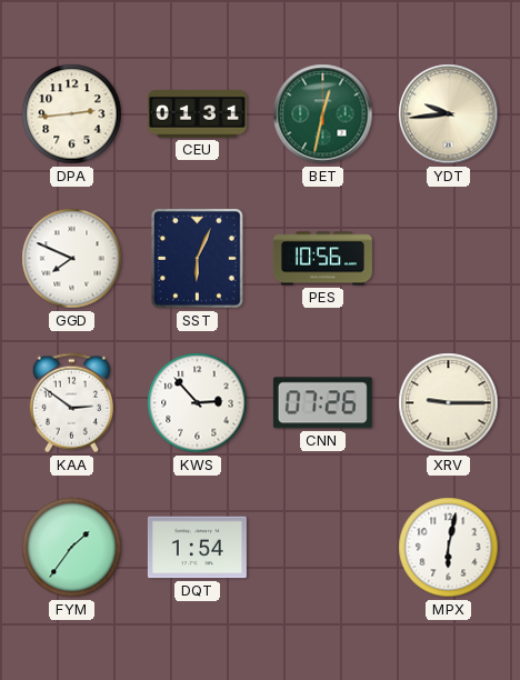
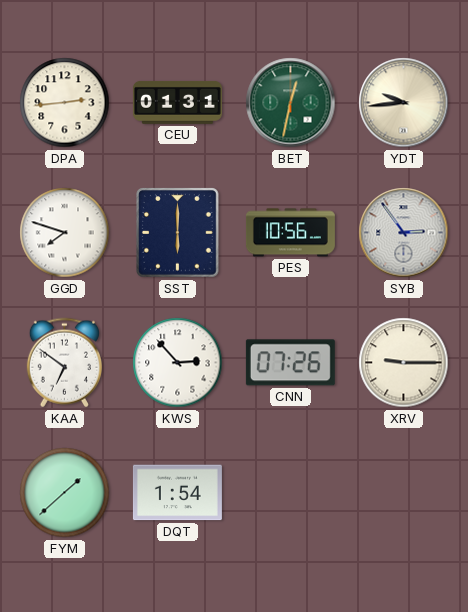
GGD: 7:49 -> 7:48 (65, 233)
SST: 6:04 -> 6:00 (178, 233)
SYB: none -> 2:54 (404, 233)
KAA: 2:51 -> 6:51 (64, 363)
FYM: 1:36 -> 1:38 (65, 493)
MPX: 6:02 -> none (449, 548)
